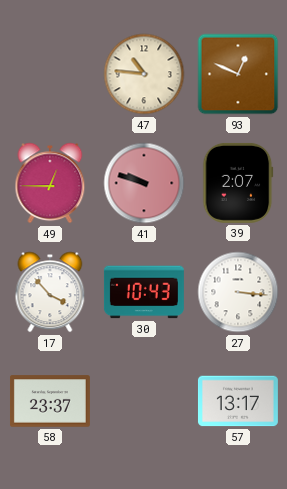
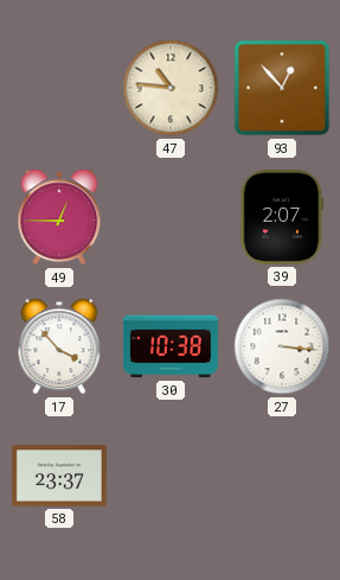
93: 12:49 -> 12:53 (282, 88)
41: 9:48 -> none (144, 183)
30: 10:43 -> 10:38 (171, 346)
57: 13:17 -> none (238, 401)
